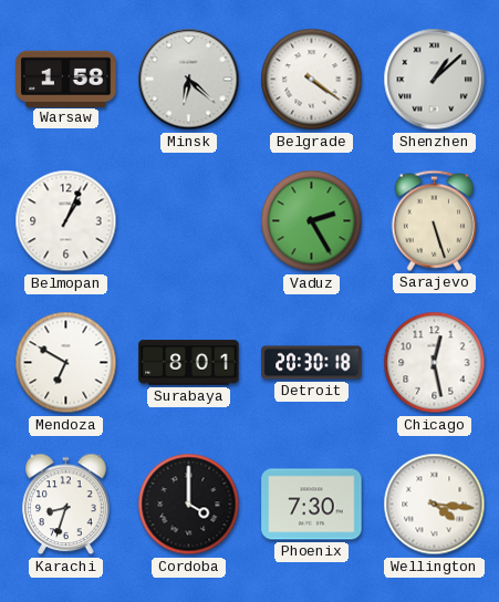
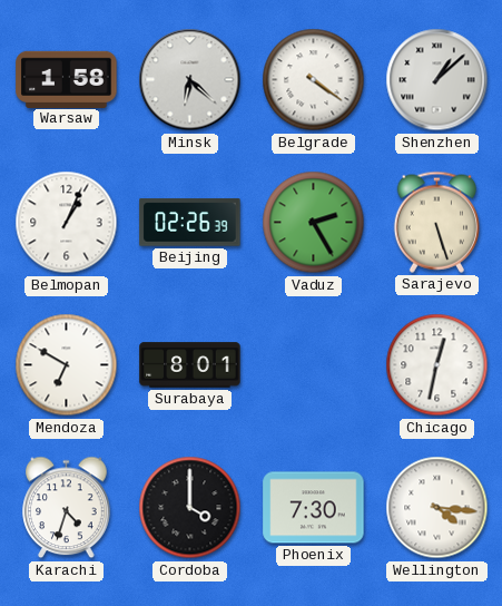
Beijing: none -> 02:26 (190, 223)
Detroit: 20:30 -> none (312, 363)
Chicago: 12:28 -> 12:32 (437, 365)
Karachi: 8:33 -> 4:33 (67, 508)
